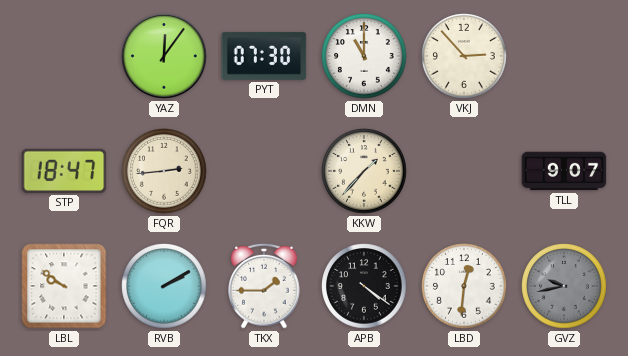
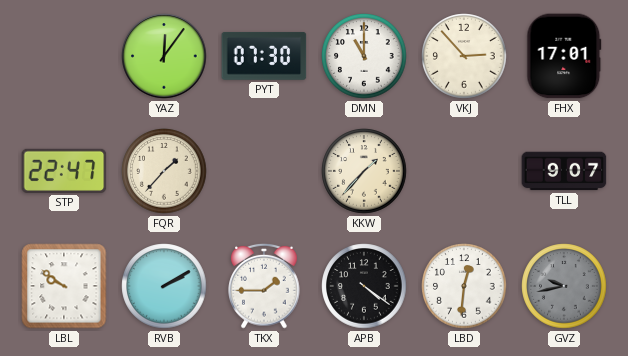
FHX: none -> 17:01 (564, 56)
STP: 18:47 -> 22:47 (64, 171)
FQR: 2:44 -> 1:37 (164, 171)
